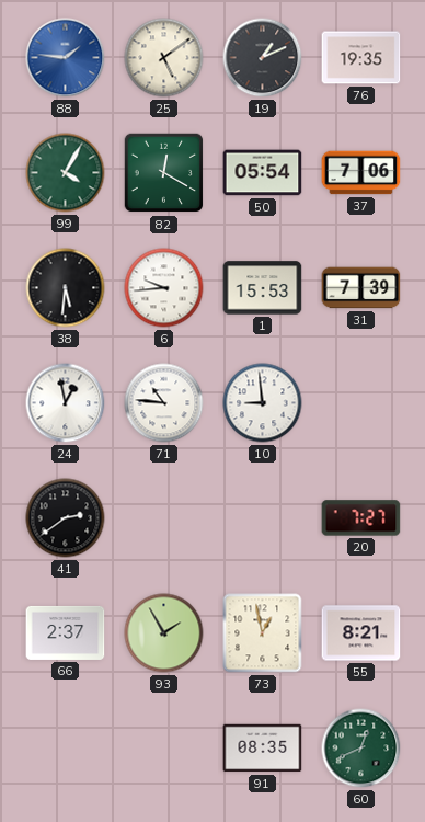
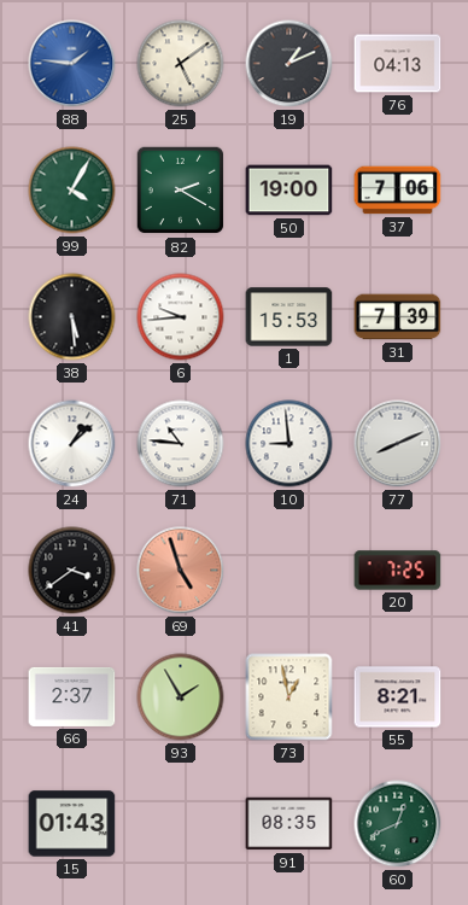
76: 19:35 -> 04:13 (398, 64)
82: 12:20 -> 2:20 (181, 191)
50: 05:54 -> 19:00 (289, 191)
38: 5:31 -> 5:29 (72, 317)
24: 12:58 -> 1:08 (72, 444)
77: none -> 8:11 (398, 444)
41: 2:39 -> 3:39 (72, 571)
69: none -> 4:57 (181, 571)
20: 7:27 -> 7:25 (398, 571)
15: none -> 01:43 (72, 824)
